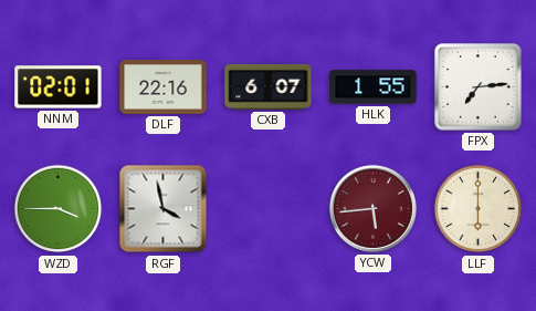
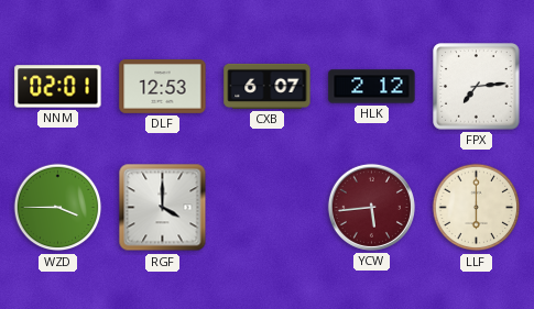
DLF: 22:16 -> 12:53 (163, 87)
HLK: 1:55 -> 2:12 (372, 87)
RGF: 3:58 -> 4:00 (163, 208)
